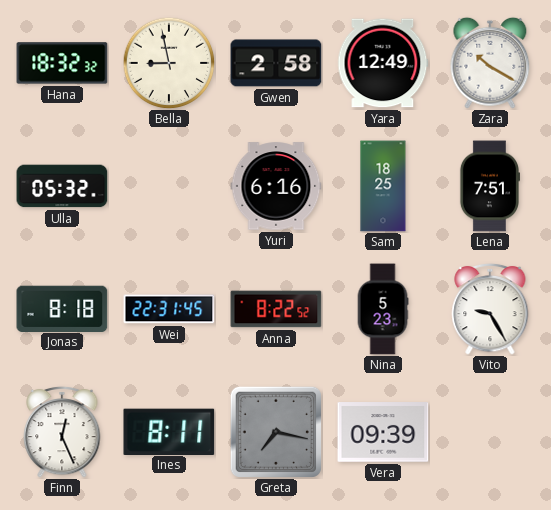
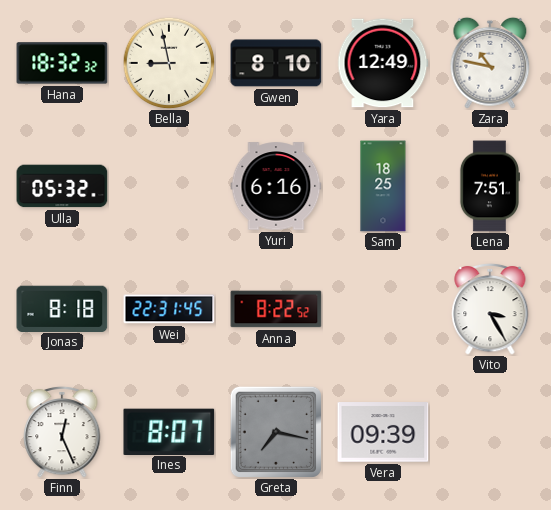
Gwen: 2:58 -> 8:10 (276, 63)
Zara: 10:20 -> 10:47 (490, 63)
Nina: 5:23 -> none (383, 309)
Vito: 9:25 -> 3:25 (490, 309)
Ines: 8:11 -> 8:07 (169, 431)
